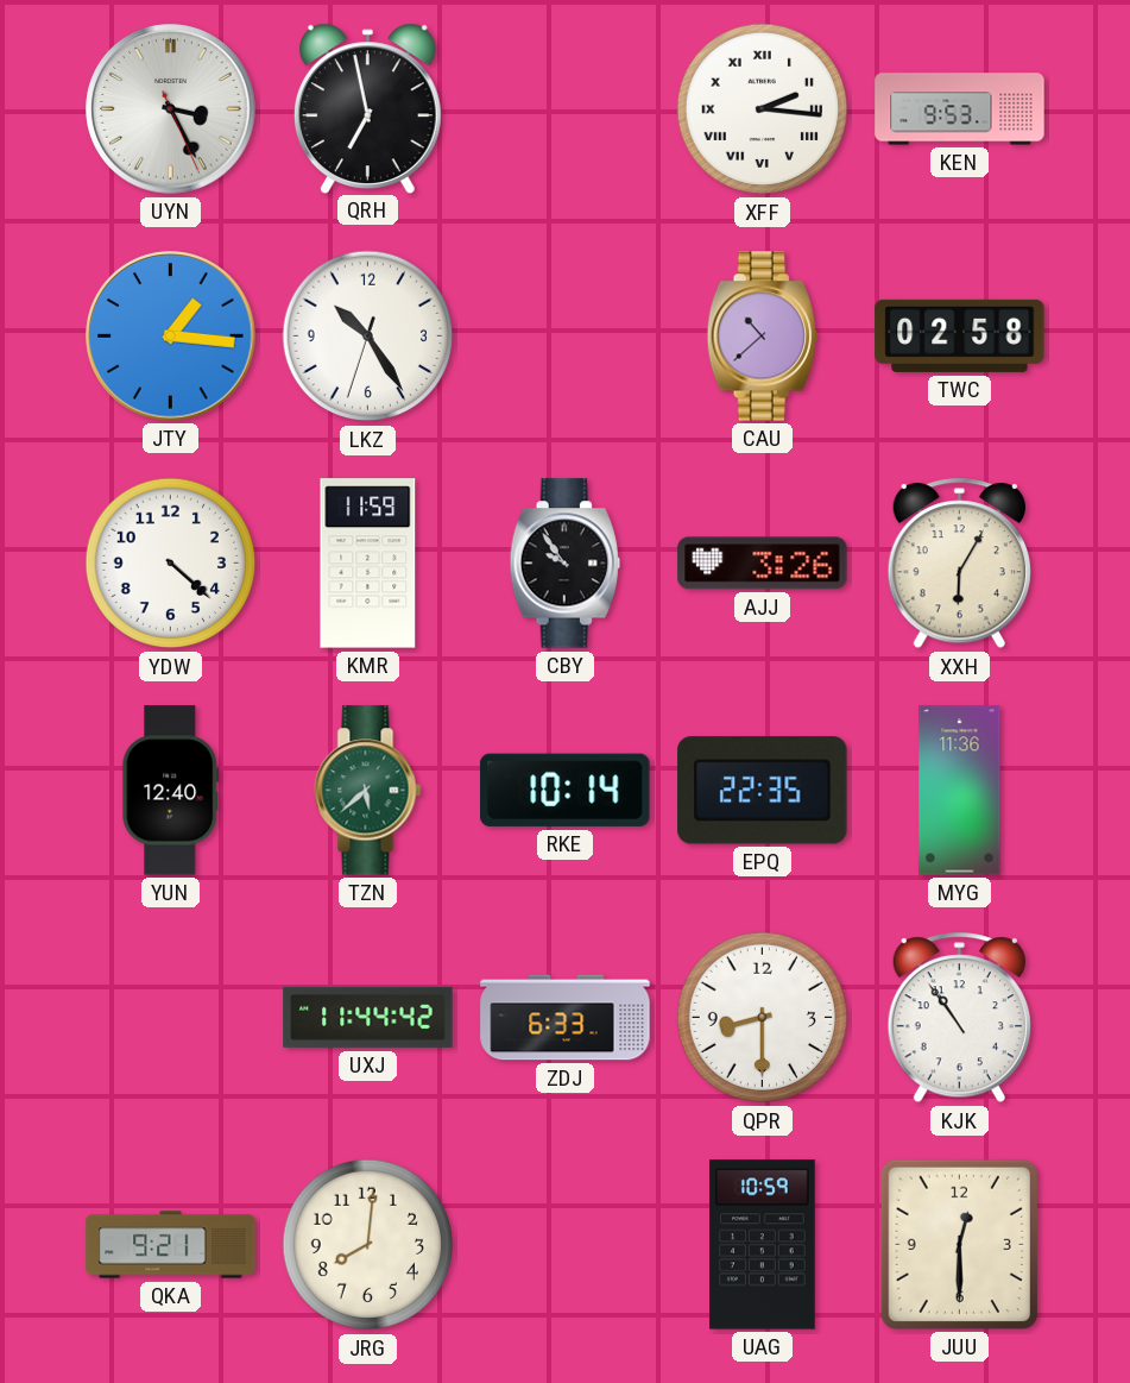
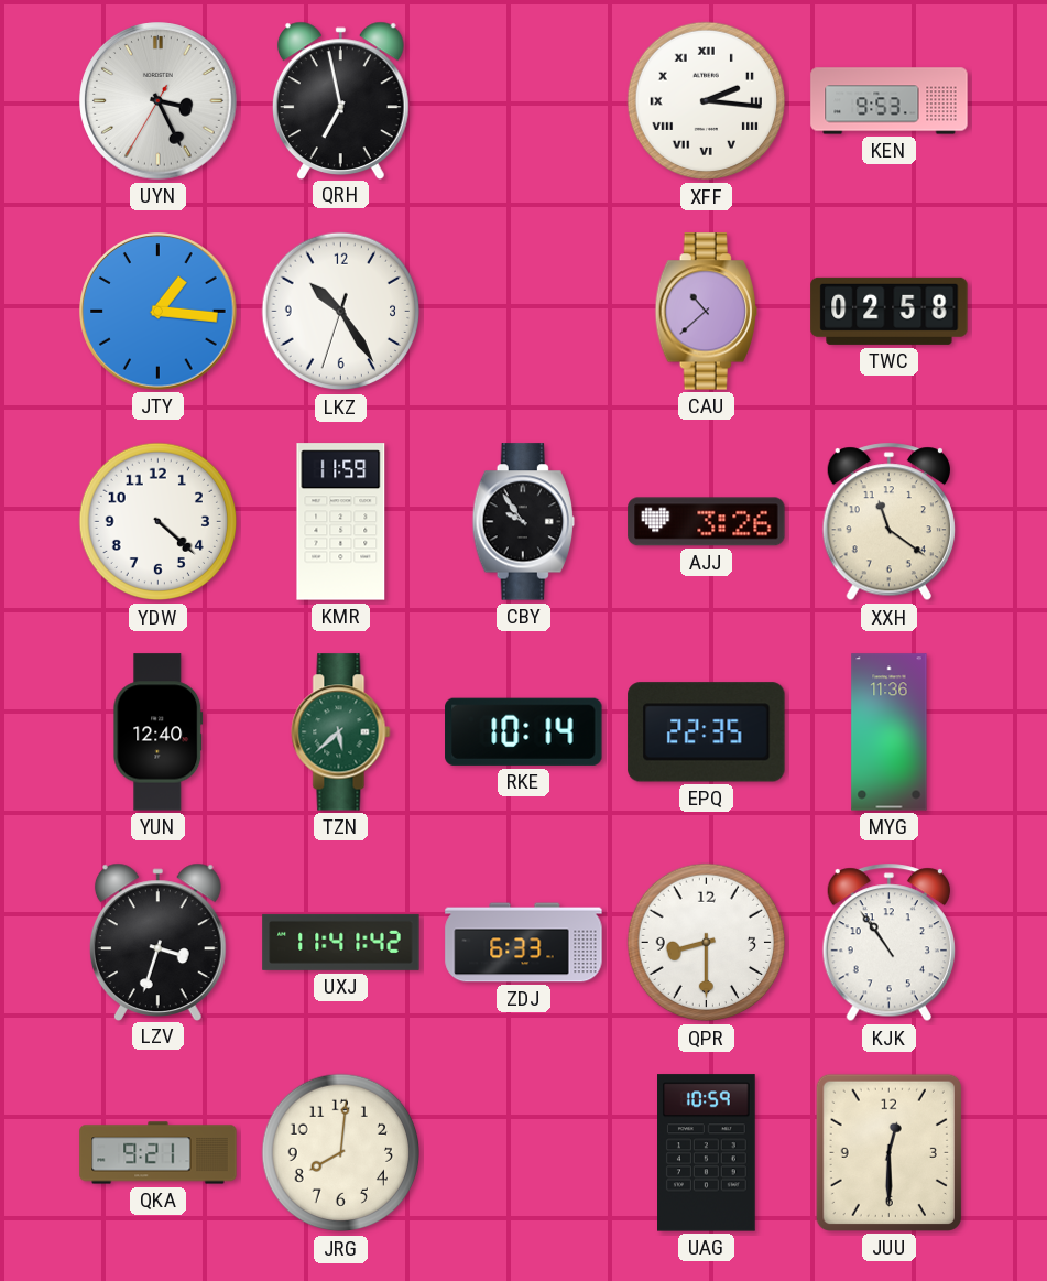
UYN: 3:25:26 -> 3:25:35 (159, 101)
XXH: 6:05 -> 11:21 (888, 522)
LZV: none -> 3:33 (157, 942)
UXJ: 11:44 -> 11:41 (341, 942)
